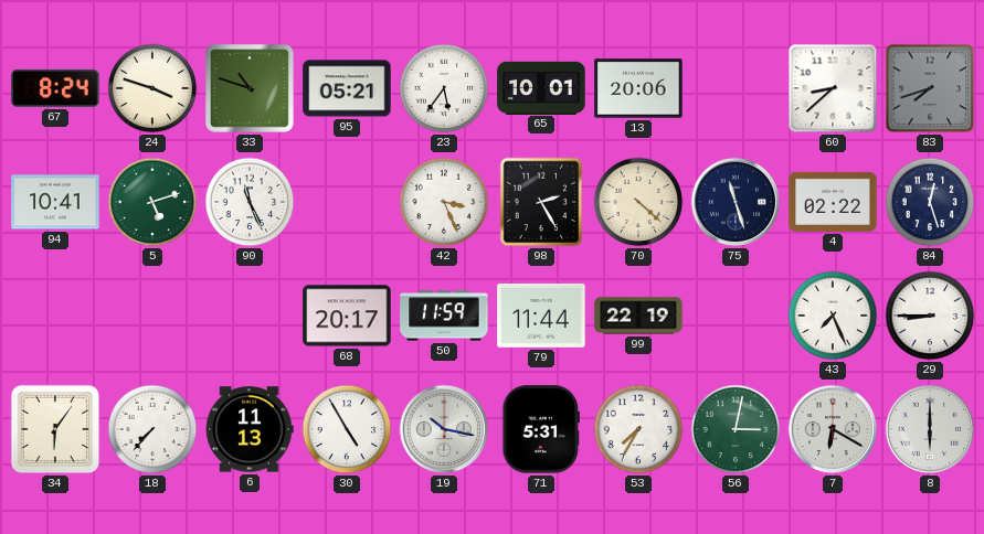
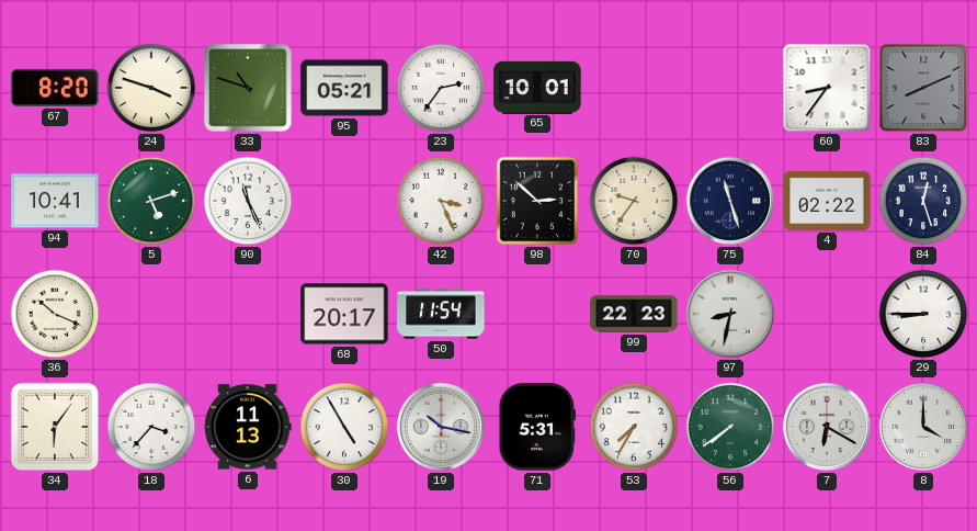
67: 8:24 -> 8:20 (55, 88)
23: 5:36 -> 2:36 (441, 88)
13: 20:06 -> none (638, 88)
60: 8:38 -> 8:36 (827, 88)
83: 7:42 -> 8:11 (923, 88)
98: 2:25 -> 2:52 (537, 201)
70: 4:22 -> 9:36 (634, 201)
36: none -> 10:19 (55, 314)
50: 11:59 -> 11:54 (441, 314)
79: 11:44 -> none (541, 316)
99: 22:19 -> 22:23 (634, 314)
97: none -> 8:32 (730, 314)
43: 7:26 -> none (833, 316)
18: 7:37 -> 3:37 (151, 427)
56: 3:02 -> 7:39 (730, 427)
8: 6:00 -> 4:00 (923, 427)
